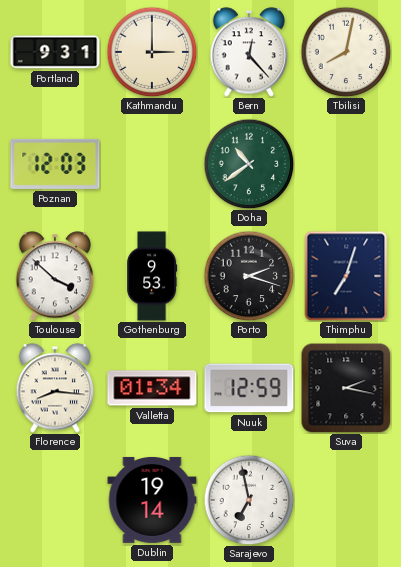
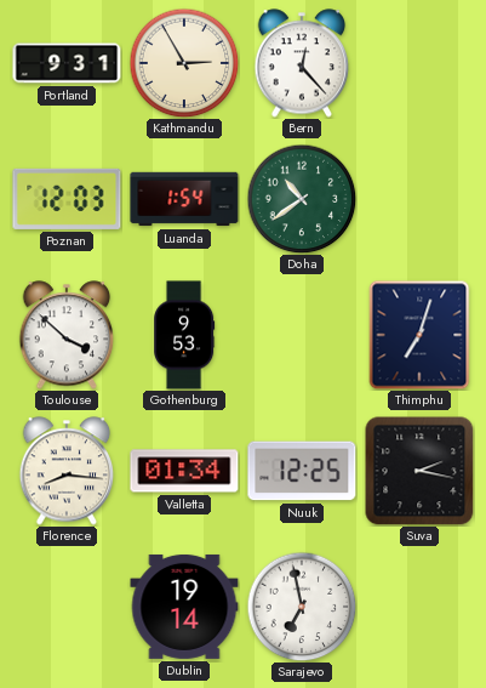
Kathmandu: 3:00 -> 2:55 (184, 63)
Tbilisi: 8:02 -> none (346, 52)
Luanda: none -> 1:54 (184, 199)
Porto: 2:18 -> none (249, 276)
Nuuk: 12:59 -> 12:25 (302, 471)
